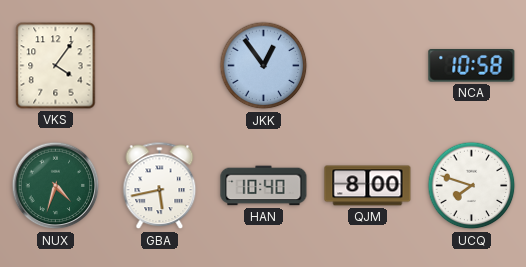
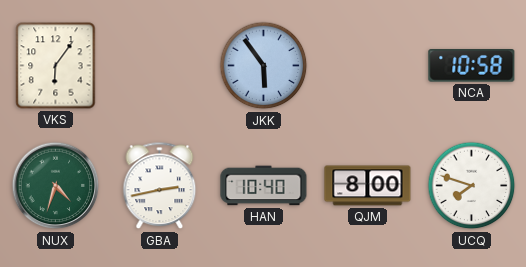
VKS: 4:06 -> 6:06 (56, 66)
JKK: 12:54 -> 5:54 (264, 66)
GBA: 5:43 -> 2:43 (160, 186)
